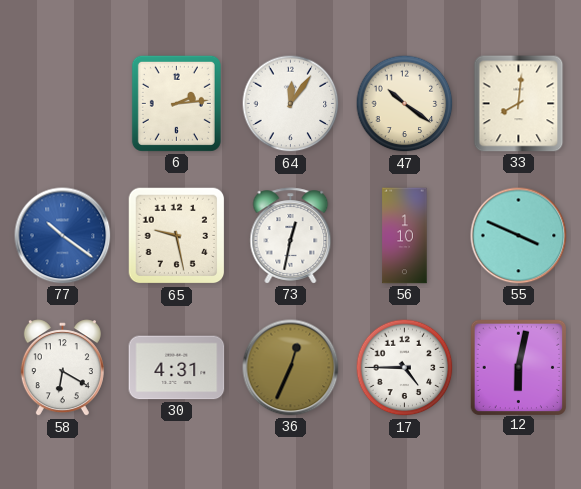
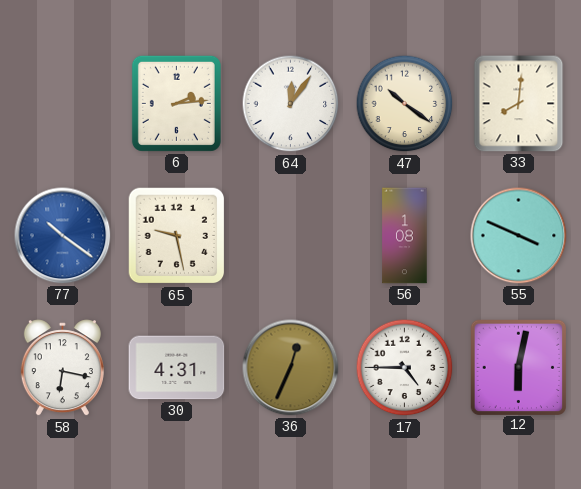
73: 12:32 -> none (291, 236)
56: 1:10 -> 1:08 (405, 236)
58: 6:20 -> 6:17 (62, 368)
